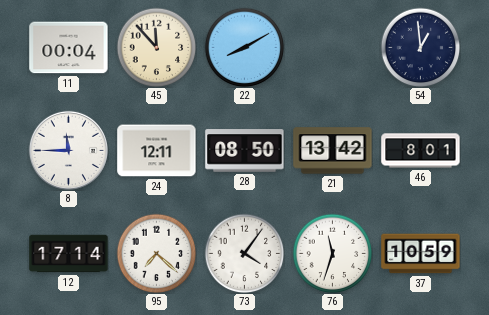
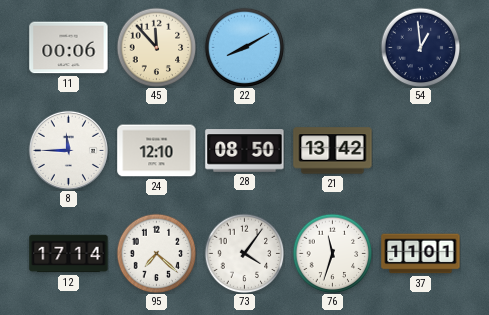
11: 00:04 -> 00:06 (69, 48)
24: 12:11 -> 12:10 (157, 151)
46: 8:01 -> none (421, 151)
37: 10:59 -> 11:01 (421, 254)
